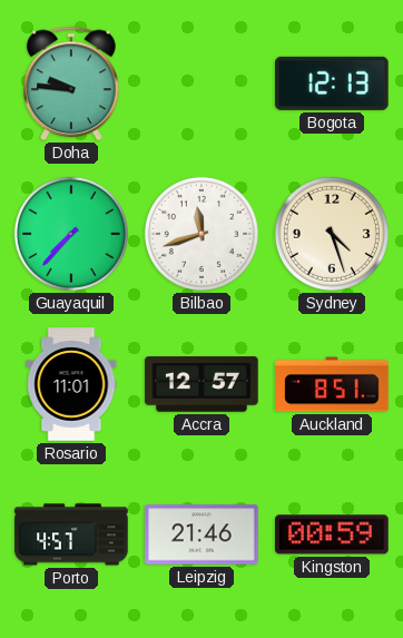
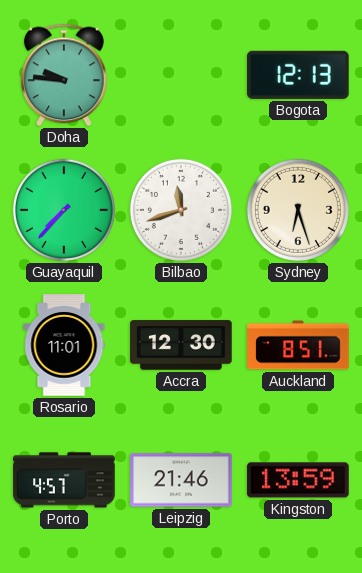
Sydney: 4:27 -> 6:27 (298, 210)
Accra: 12:57 -> 12:30 (181, 345)
Kingston: 00:59 -> 13:59 (298, 480)
